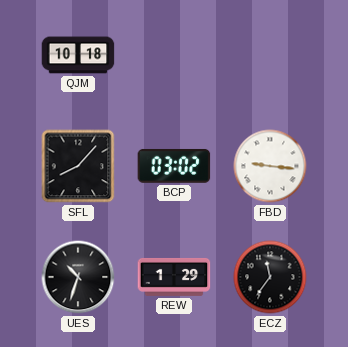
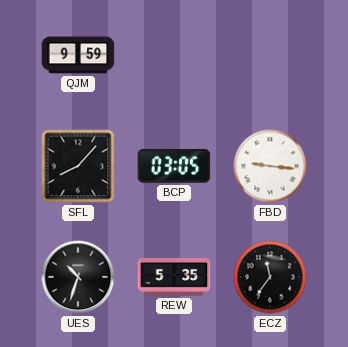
QJM: 10:18 -> 9:59 (78, 55)
BCP: 03:02 -> 03:05 (174, 166)
REW: 1:29 -> 5:35 (174, 277)
